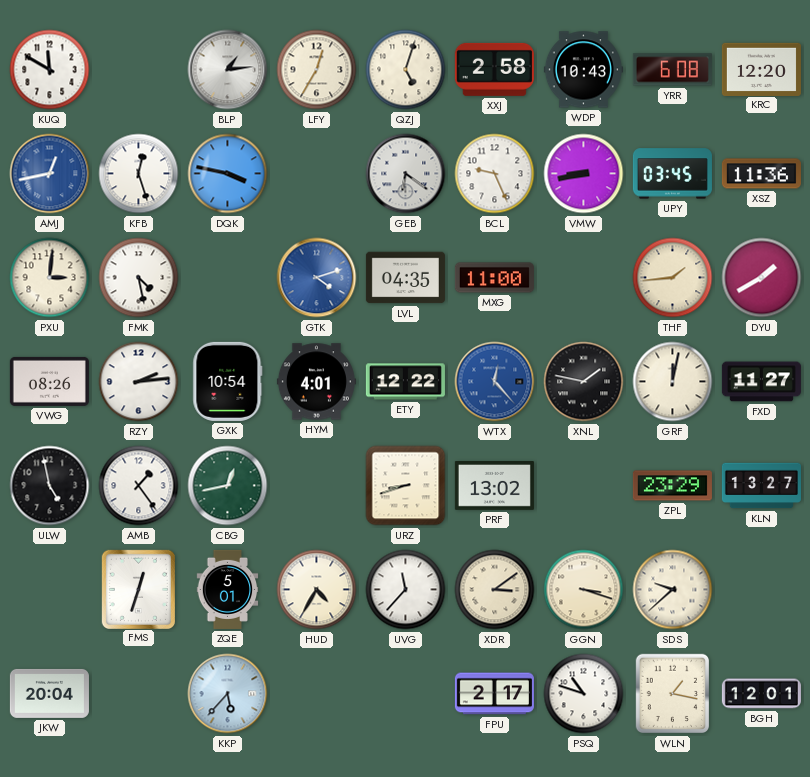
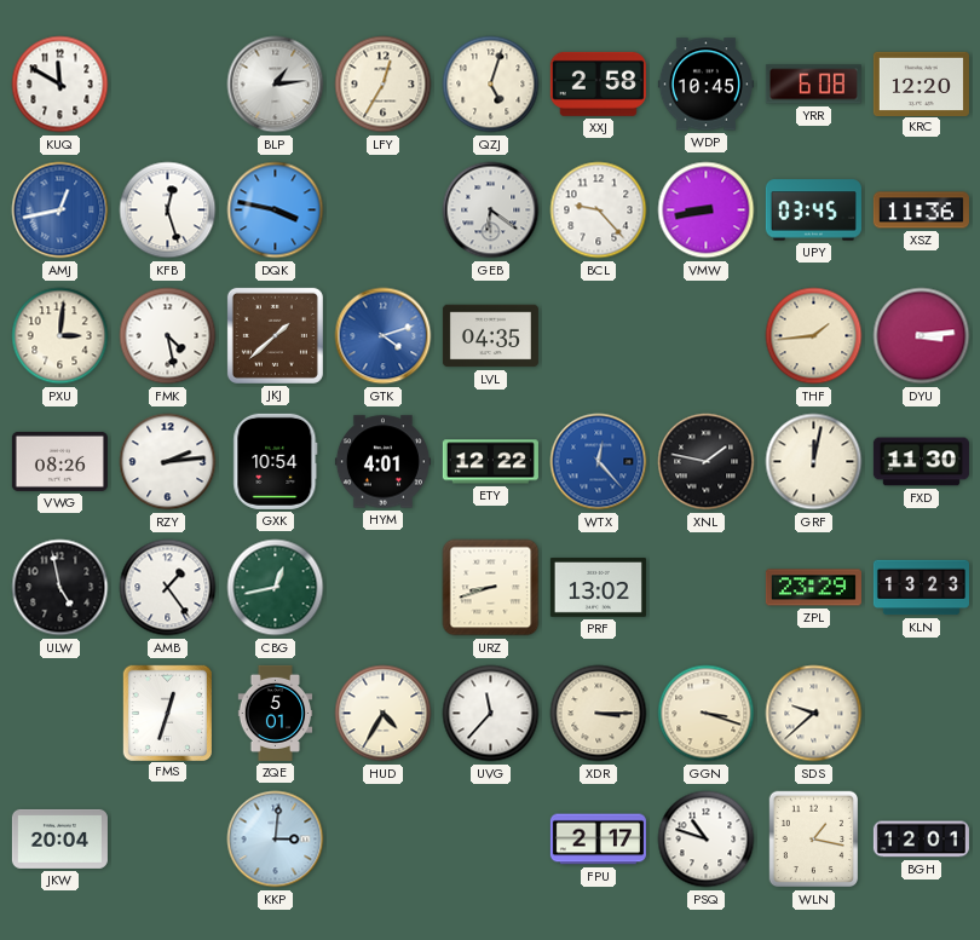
WDP: 10:43 -> 10:45 (705, 85)
BCL: 9:26 -> 9:23 (599, 211)
JKJ: none -> 1:38 (275, 335)
MXG: 11:00 -> none (494, 278)
DYU: 1:40 -> 3:14 (922, 336)
FXD: 11:27 -> 11:30 (921, 462)
KLN: 13:27 -> 13:23 (921, 588)
XDR: 3:09 -> 3:15 (599, 714)
KKP: 5:37 -> 3:01 (276, 840)
